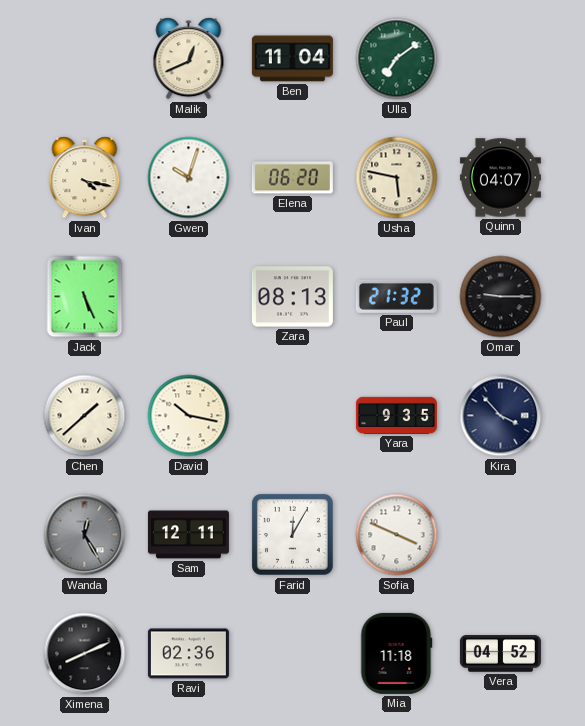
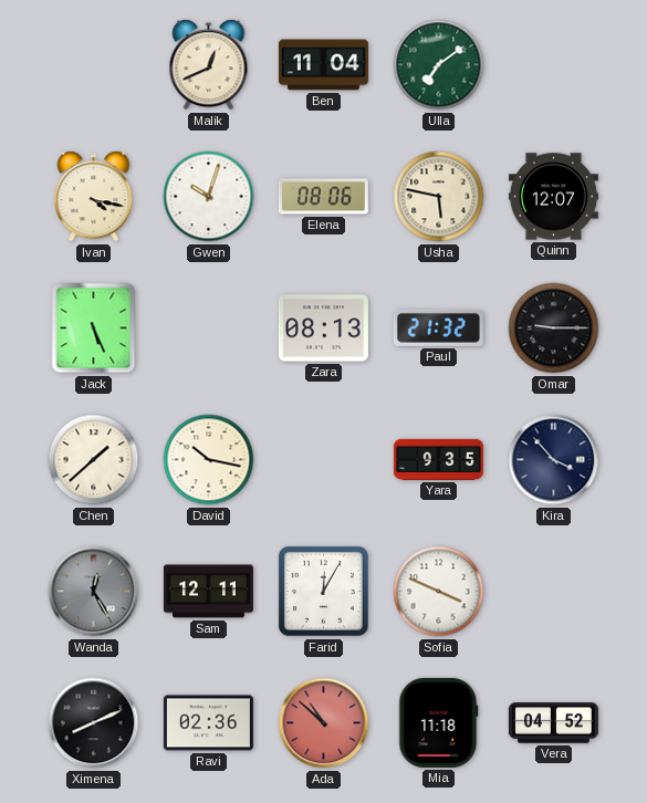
Elena: 06:20 -> 08:06 (323, 197)
Quinn: 04:07 -> 12:07 (553, 197)
Ada: none -> 10:52 (324, 723)
